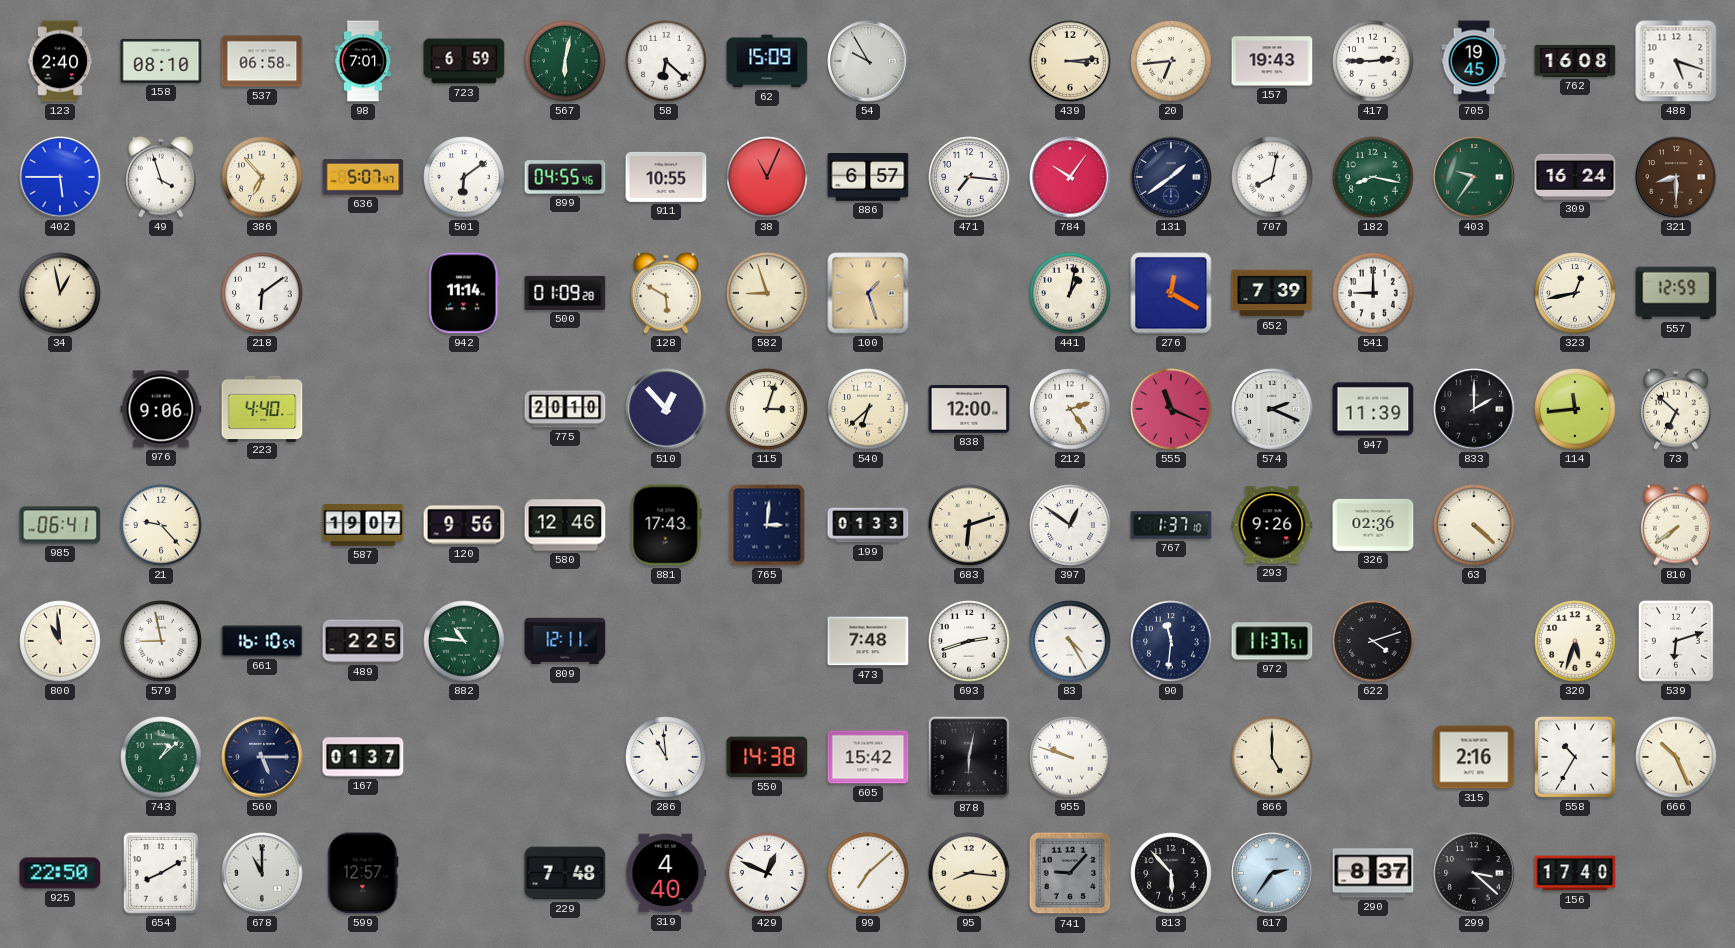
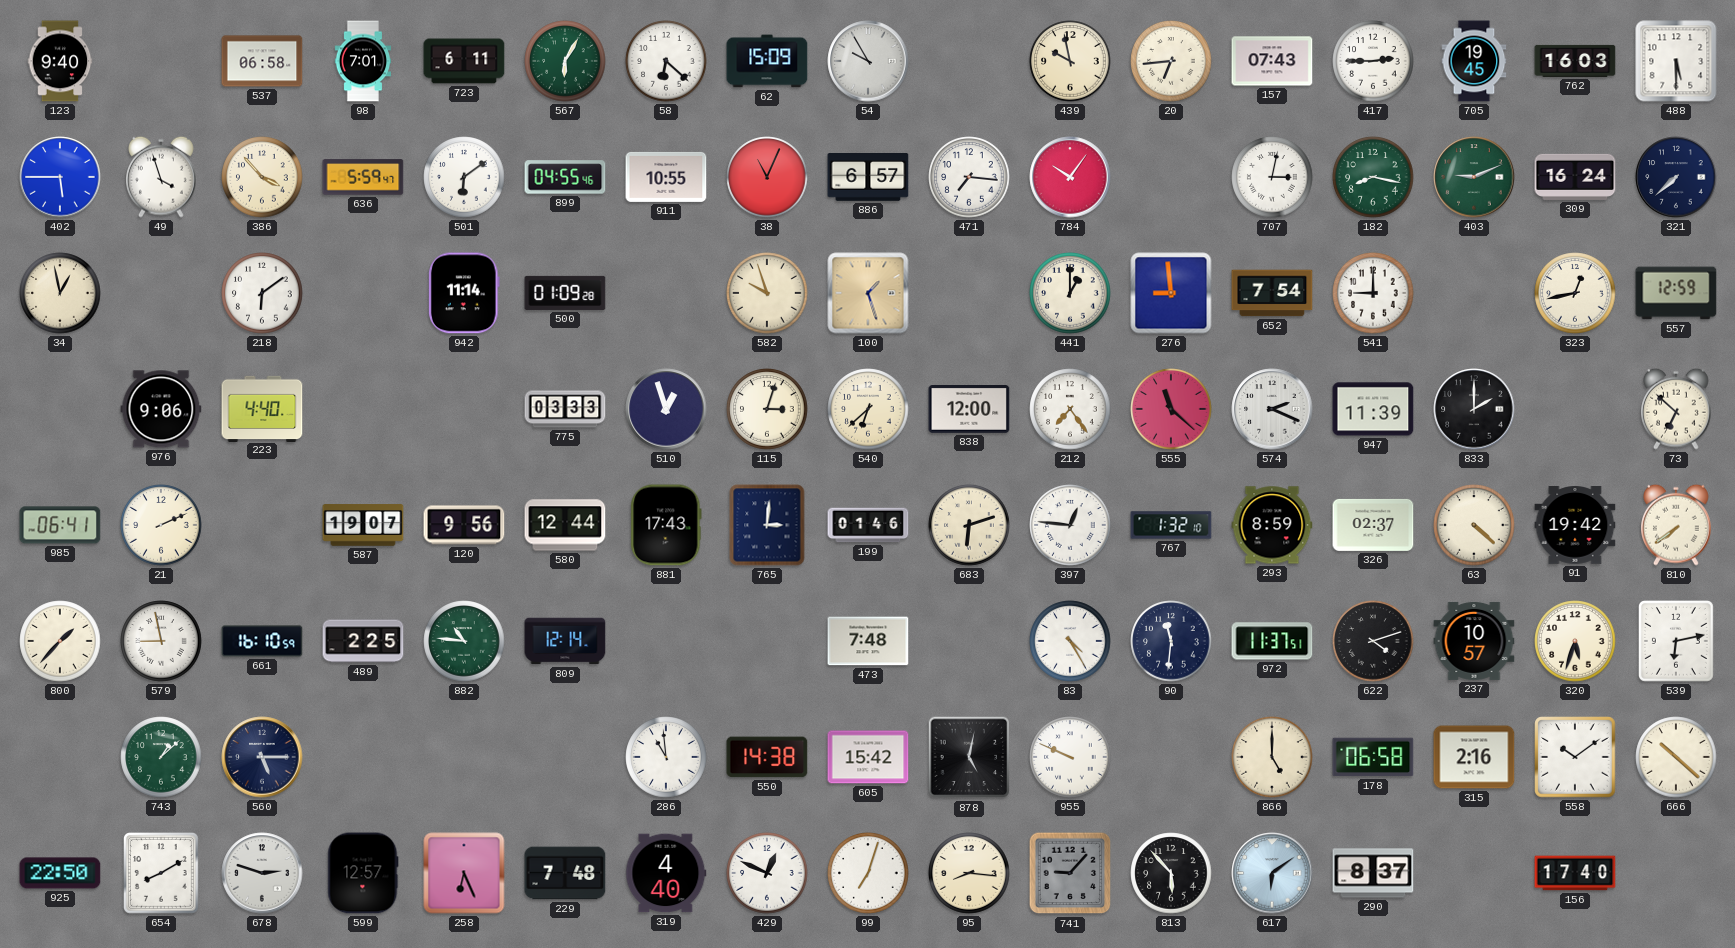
123: 2:40 -> 9:40 (60, 61)
158: 08:10 -> none (161, 61)
723: 6:59 -> 6:11 (464, 61)
567: 6:02 -> 6:05 (565, 61)
439: 3:14 -> 9:58 (1070, 61)
157: 19:43 -> 07:43 (1272, 61)
762: 16:08 -> 16:03 (1575, 61)
488: 5:18 -> 5:30 (1676, 61)
386: 6:53 -> 3:53 (262, 177)
636: 5:07 -> 5:59 (363, 177)
131: 1:39 -> none (1171, 177)
707: 8:02 -> 3:02 (1272, 177)
403: 9:36 -> 9:11 (1474, 177)
321: 8:30 -> 7:38 (1676, 177)
321 dial: brown -> navy (1676, 177)
128: 5:50 -> none (667, 293)
582: 8:57 -> 9:57 (767, 293)
441: 1:02 -> 1:00 (1070, 293)
276: 12:20 -> 8:59 (1171, 293)
652: 7:39 -> 7:54 (1272, 293)
775: 20:10 -> 03:33 (565, 409)
510: 12:53 -> 12:57 (666, 409)
212: 2:24 -> 7:24 (1070, 409)
555: 11:19 -> 11:22 (1171, 409)
114: 11:44 -> none (1575, 409)
21: 9:23 -> 2:11 (161, 525)
580: 12:46 -> 12:44 (565, 525)
199: 01:33 -> 01:46 (868, 525)
397: 12:51 -> 12:46 (1070, 525)
767: 1:37 -> 1:32 (1171, 525)
293: 9:26 -> 8:59 (1272, 525)
326: 02:36 -> 02:37 (1373, 525)
91: none -> 19:42 (1575, 526)
800: 10:59 -> 1:37 (60, 641)
809: 12:11 -> 12:14 (565, 641)
693: 2:42 -> none (969, 641)
237: none -> 10:57 (1474, 641)
539: 6:12 -> 6:13 (1676, 642)
167: 01:37 -> none (363, 757)
878: 6:02 -> 5:02 (969, 757)
955: 9:48 -> 9:49 (1070, 757)
178: none -> 06:58 (1373, 757)
558: 10:35 -> 10:09 (1575, 757)
666: 10:26 -> 10:22 (1676, 757)
678: 11:00 -> 2:48 (262, 873)
258: none -> 6:26 (464, 873)
99: 7:08 -> 7:03 (868, 873)
617: 2:36 -> 6:09 (1272, 873)
299: 3:22 -> none (1474, 873)
